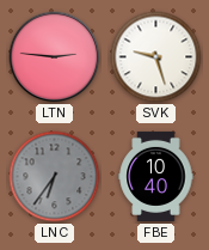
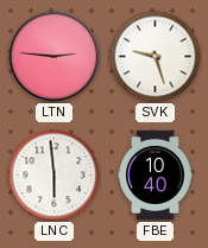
LNC: 6:36 -> 5:59 (55, 176)
LNC dial: grey -> white (55, 176)
